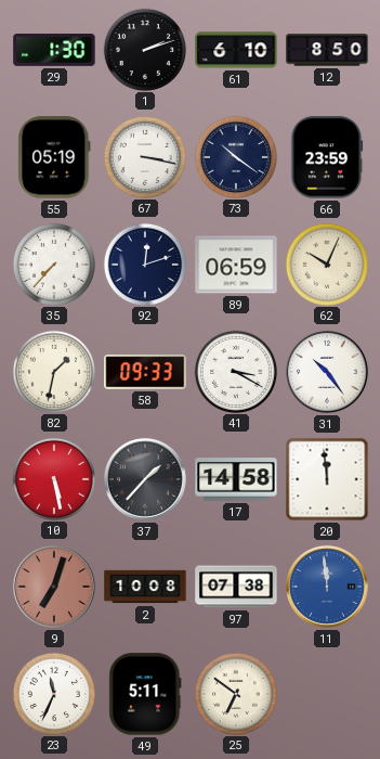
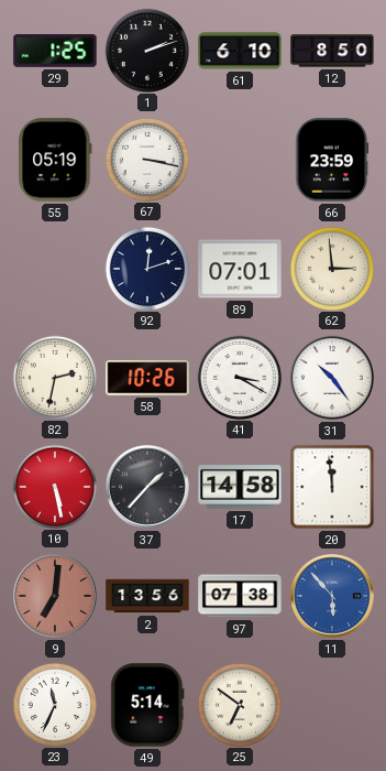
29: 1:30 -> 1:25 (55, 51)
73: 10:21 -> none (235, 156)
35: 7:37 -> none (53, 263)
89: 06:59 -> 07:01 (240, 269)
62: 10:04 -> 2:59 (331, 268)
82: 1:32 -> 2:32 (54, 377)
58: 09:33 -> 10:26 (147, 378)
9: 7:03 -> 7:01 (55, 596)
2: 10:08 -> 13:56 (147, 596)
11: 11:59 -> 5:53 (332, 596)
49: 5:11 -> 5:14 (147, 705)
